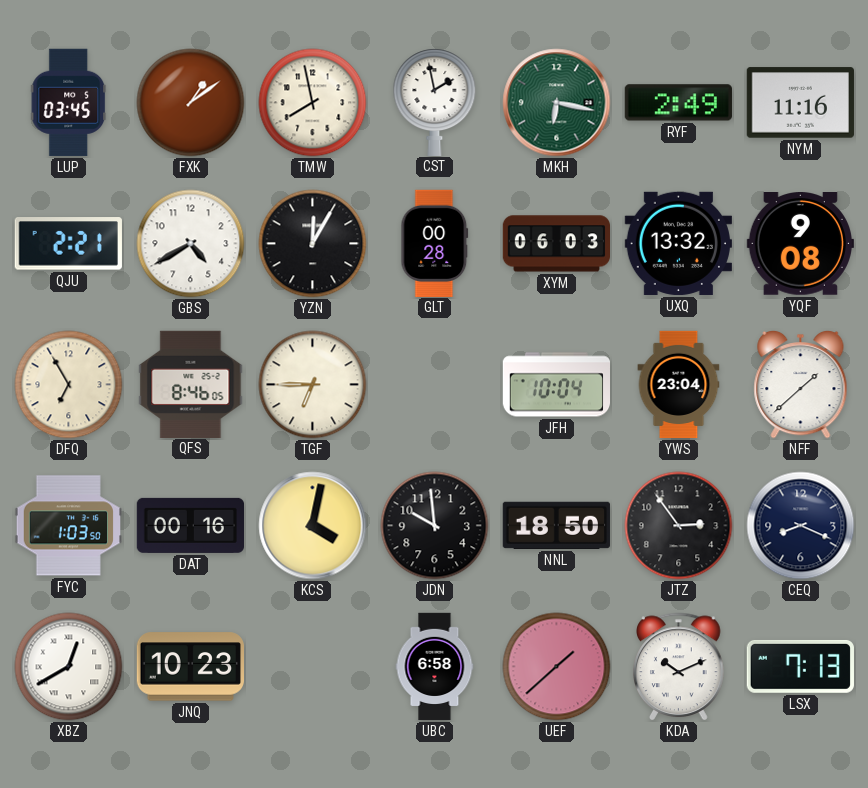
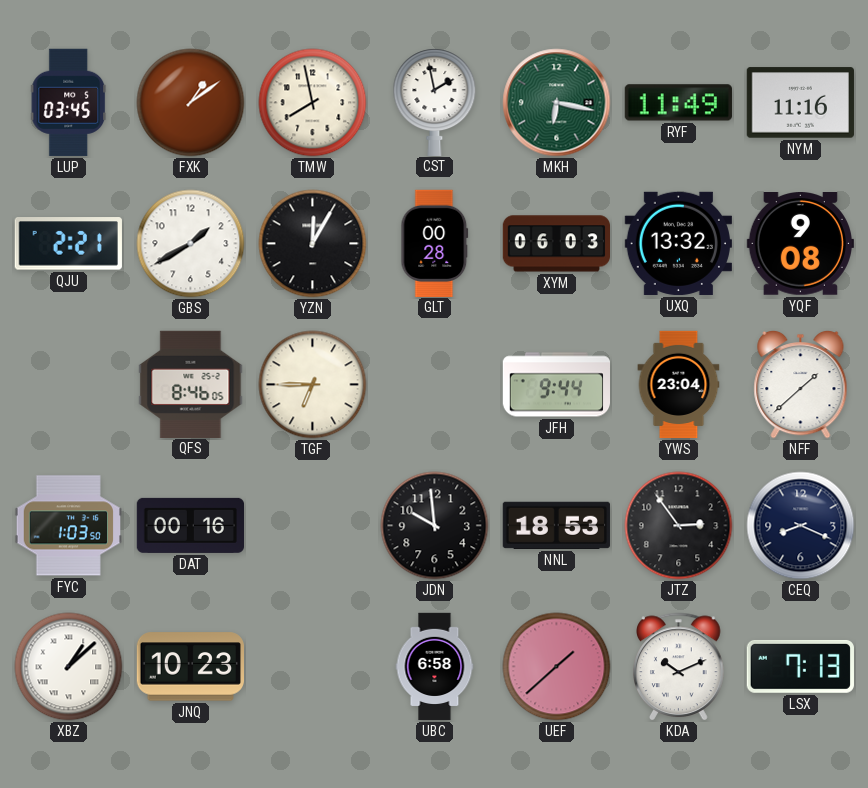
RYF: 2:49 -> 11:49 (678, 103)
GBS: 4:40 -> 1:40 (191, 244)
DFQ: 6:55 -> none (69, 385)
JFH: 10:04 -> 9:44 (556, 385)
KCS: 4:02 -> none (313, 526)
NNL: 18:50 -> 18:53 (556, 525)
XBZ: 12:40 -> 1:08 (69, 667)
